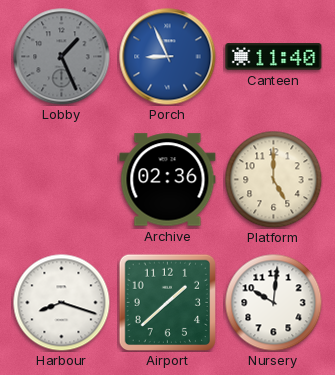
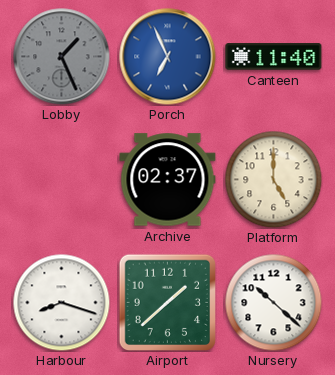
Porch: 8:56 -> 6:56 (168, 57)
Archive: 02:36 -> 02:37 (168, 180)
Nursery: 10:01 -> 10:22 (273, 302)
